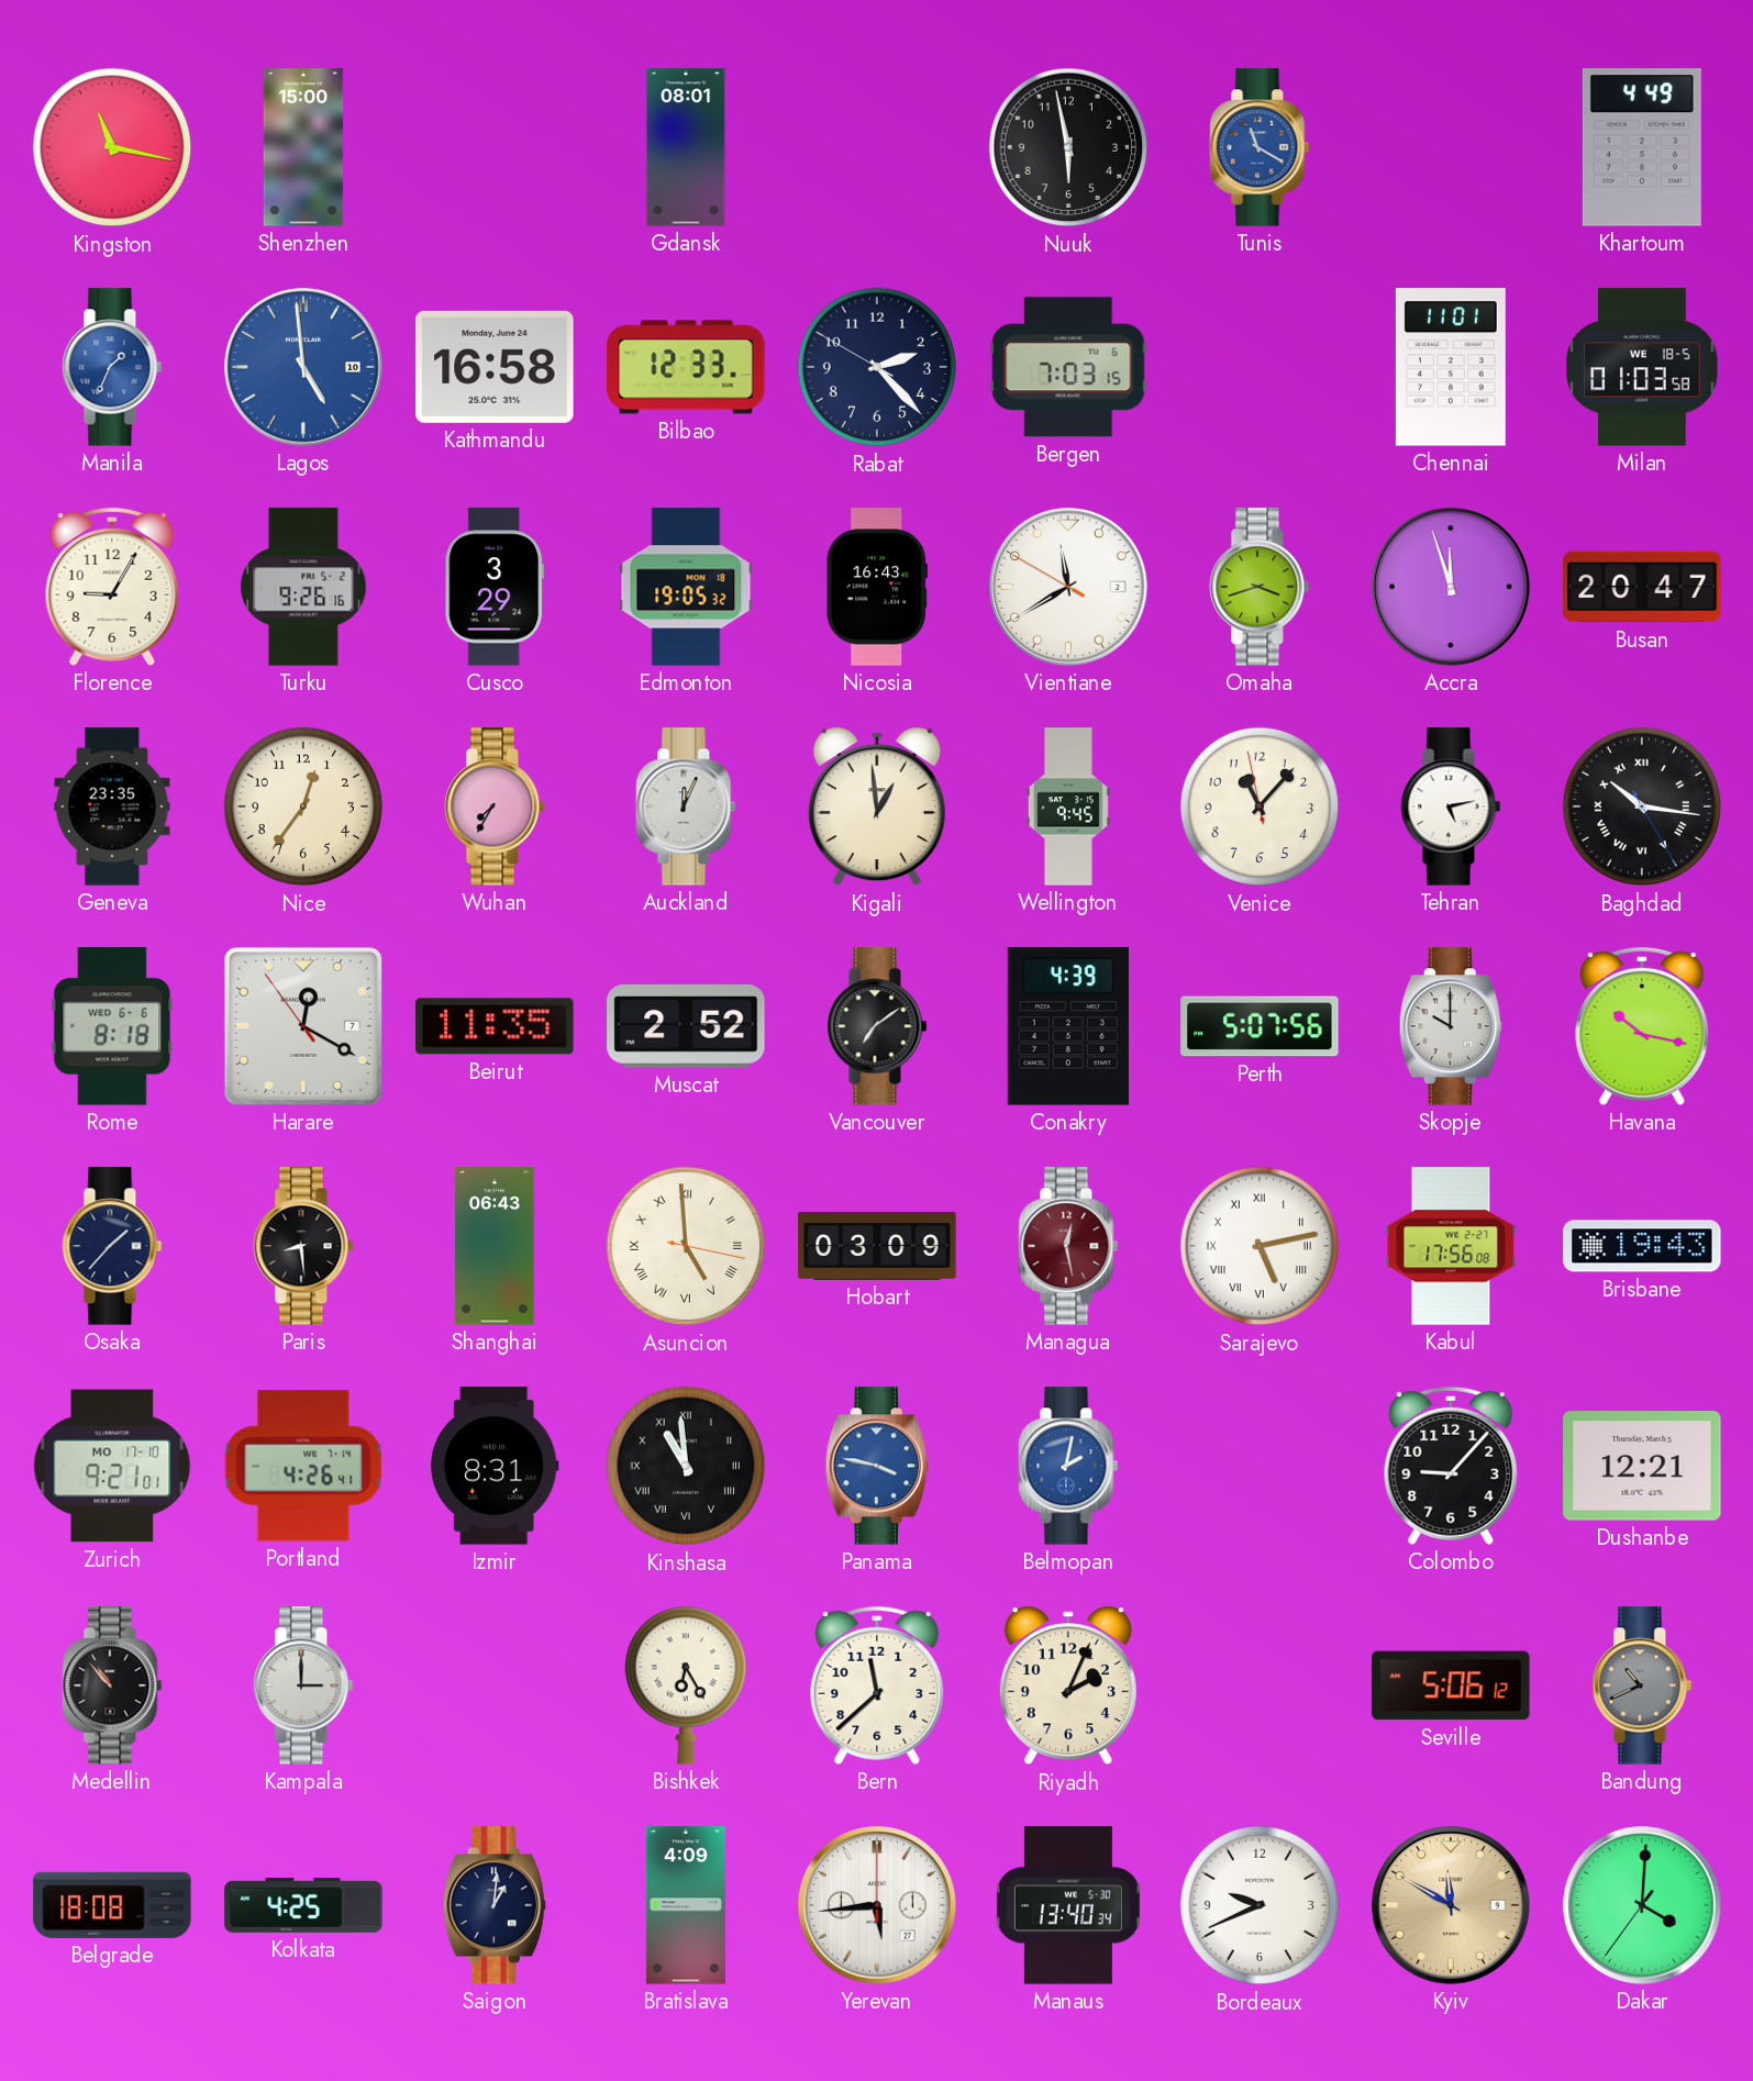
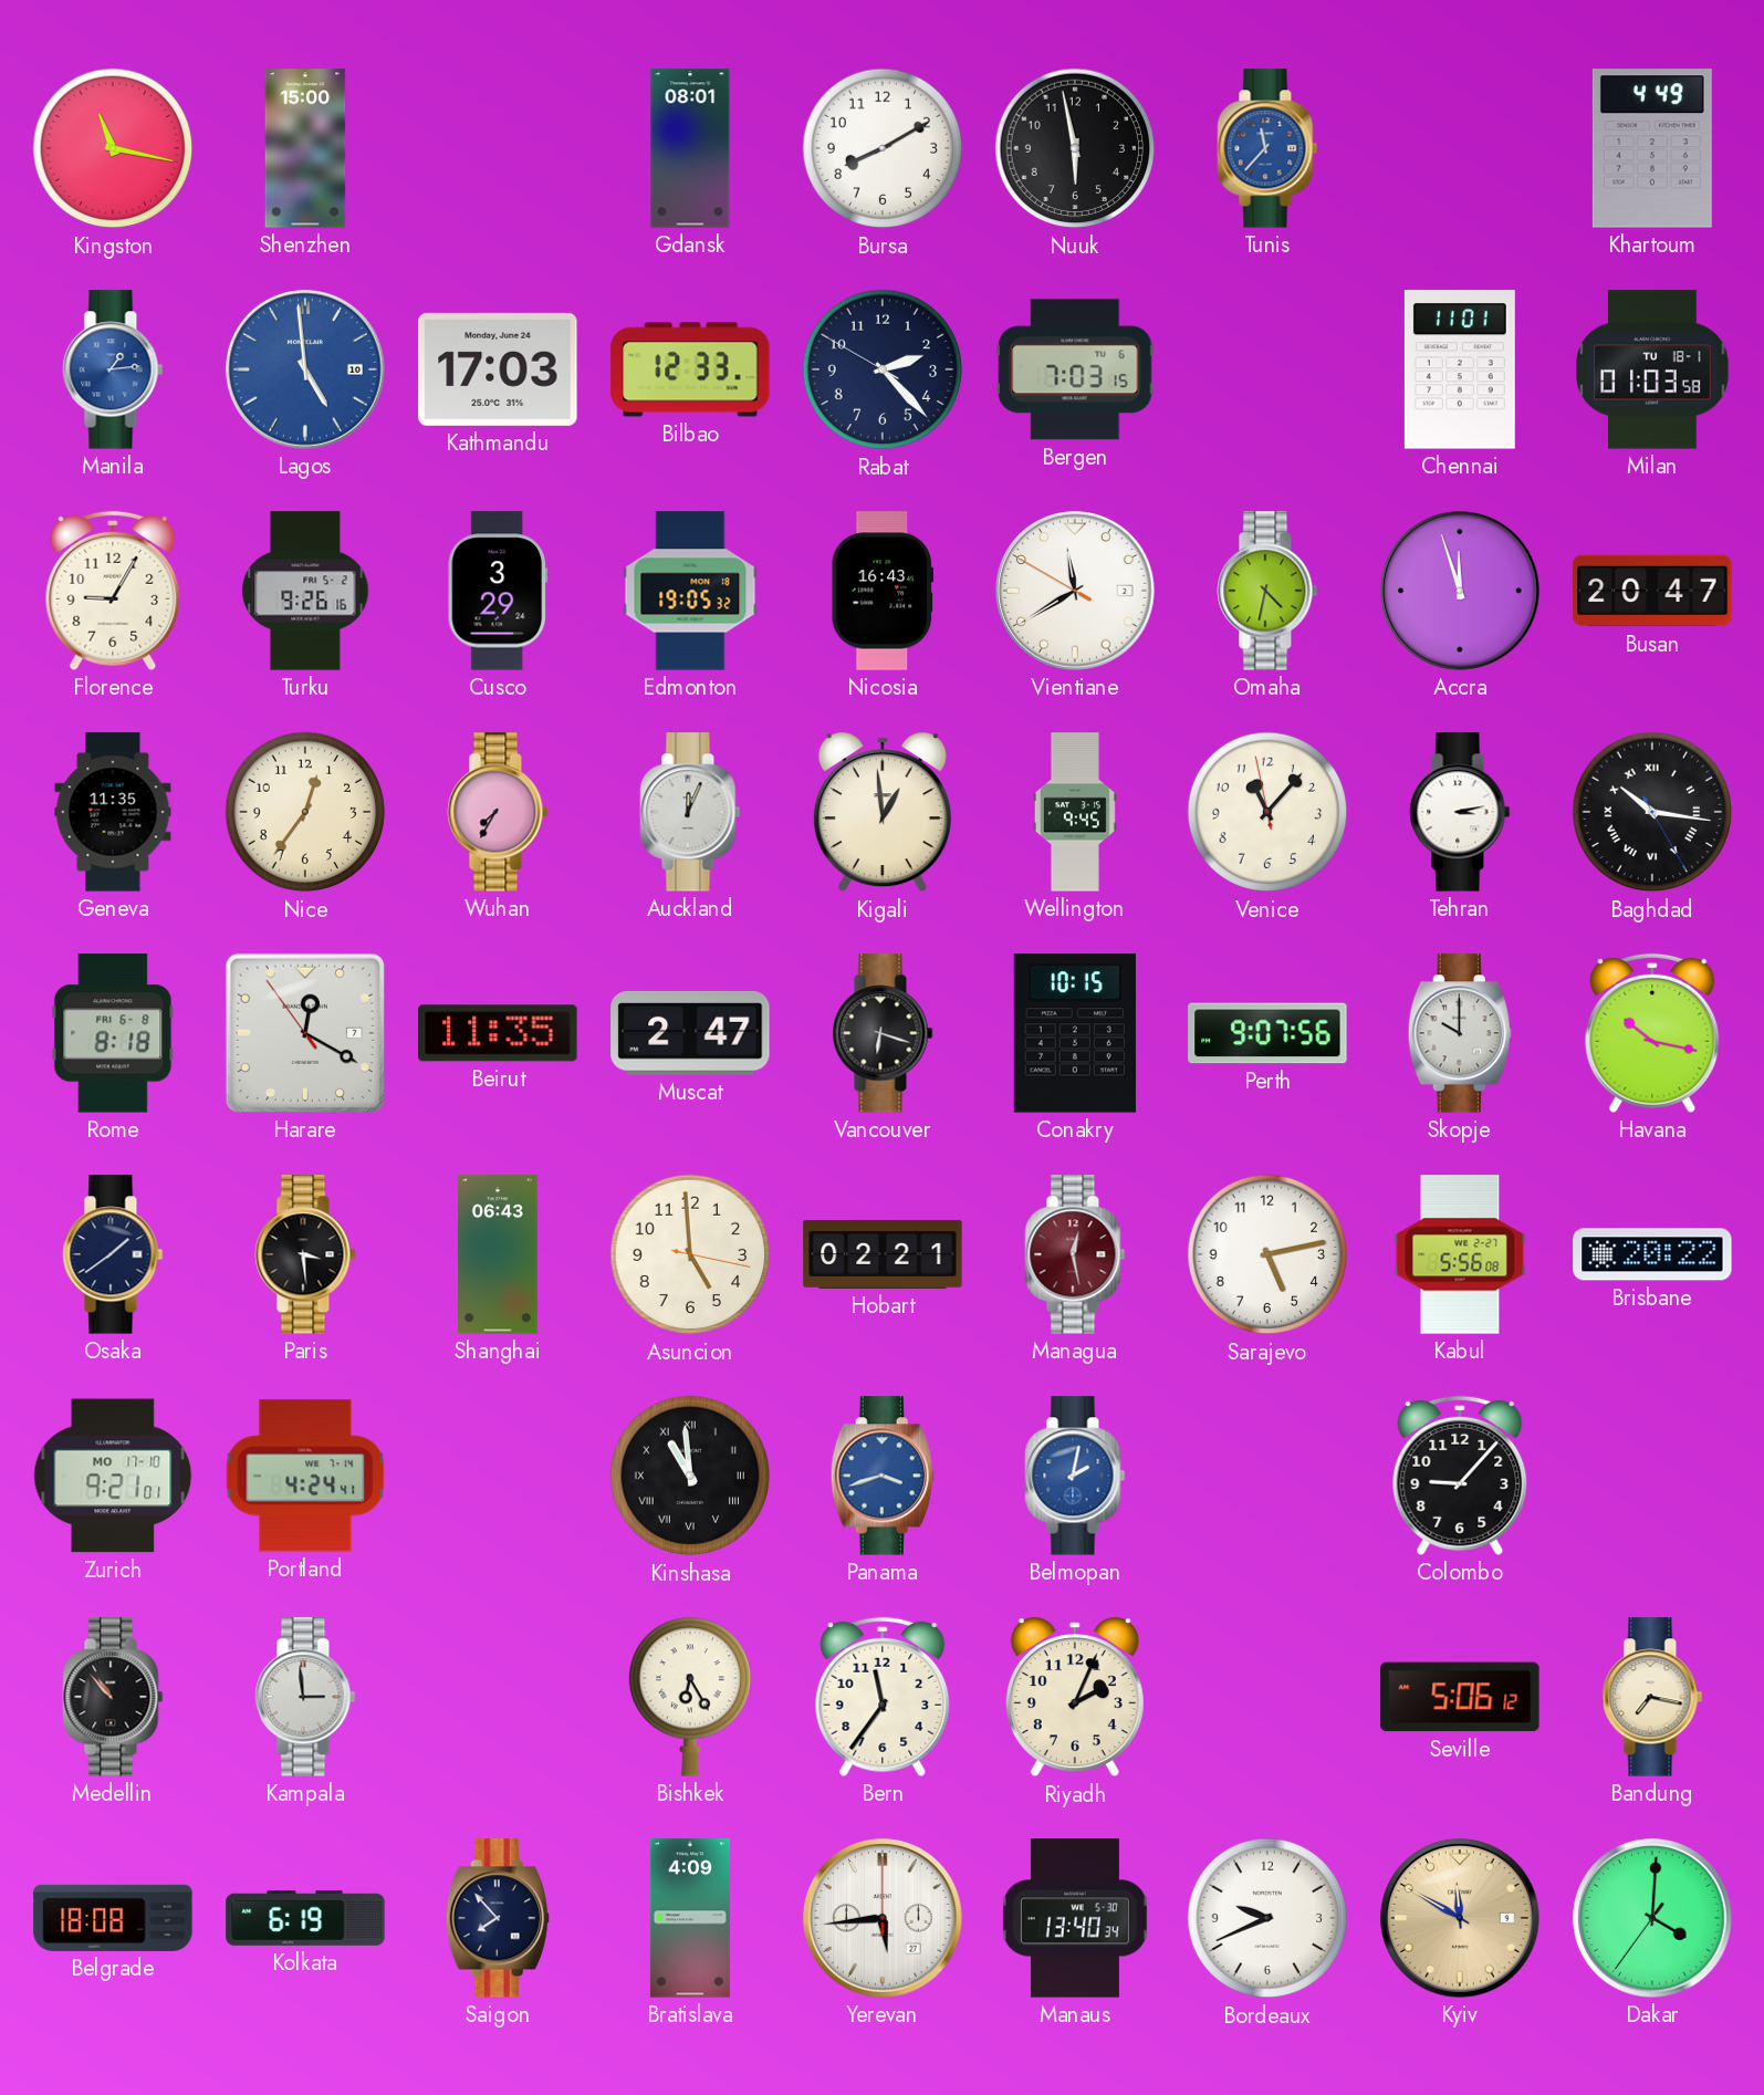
Bursa: none -> 8:10 (883, 148)
Tunis: 11:20 -> 11:37 (1267, 148)
Manila: 1:34 -> 1:14 (113, 369)
Kathmandu: 16:58 -> 17:03 (498, 369)
Milan date: WE 18-5 -> TU 18-1 (1652, 369)
Omaha: 3:42 -> 4:32 (1267, 591)
Geneva: 23:35 -> 11:35 (113, 812)
Tehran: 5:13 -> 3:13 (1460, 812)
Rome date: WED 6-6 -> FRI 6-8 (113, 1033)
Muscat: 2:52 -> 2:47 (690, 1033)
Vancouver: 7:09 -> 6:18 (883, 1033)
Conakry: 4:39 -> 10:15 (1075, 1033)
Perth: 5:07 -> 9:07 (1267, 1033)
Osaka: 1:37 -> 1:39 (113, 1254)
Paris: 8:29 -> 3:29 (305, 1254)
Asuncion numerals: Roman -> Arabic (690, 1254)
Hobart: 03:09 -> 02:21 (883, 1254)
Sarajevo numerals: Roman -> Arabic (1267, 1254)
Kabul: 17:56 -> 5:56 (1460, 1254)
Brisbane: 19:43 -> 20:22 (1652, 1254)
Portland: 4:26 -> 4:24 (305, 1476)
Izmir: 8:31 -> none (496, 1466)
Panama: 3:47 -> 3:42 (883, 1476)
Dushanbe: 12:21 -> none (1642, 1466)
Kampala: 3:00 -> 2:59 (305, 1697)
Bern: 11:38 -> 11:36 (883, 1697)
Bandung: 10:41 -> 7:17 (1652, 1697)
Bandung dial: grey -> cream (1652, 1697)
Kolkata: 4:25 -> 6:19 (305, 1918)
Saigon: 1:01 -> 7:53 (498, 1918)
